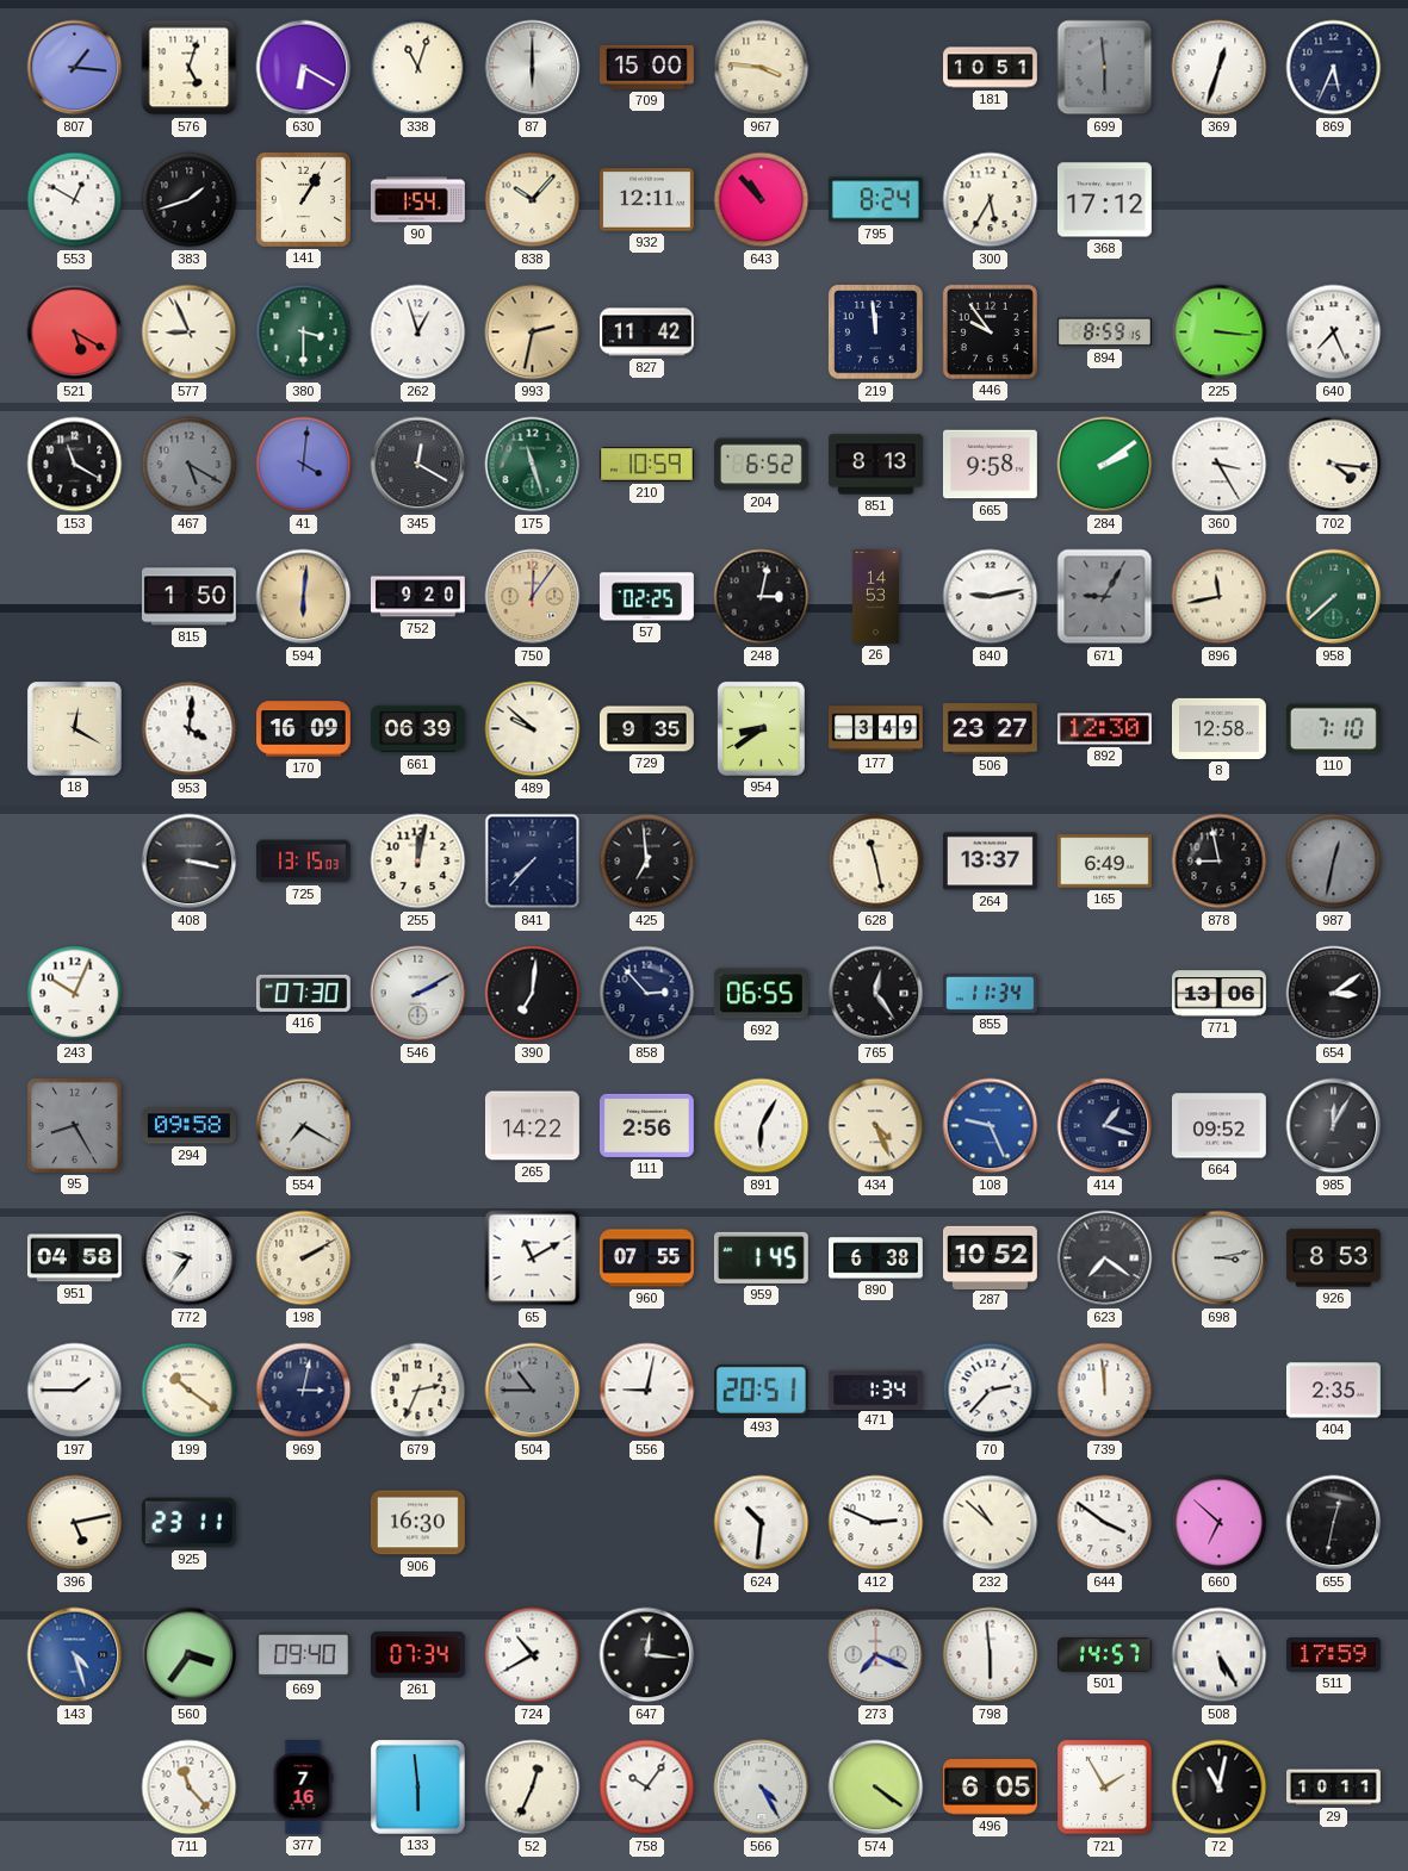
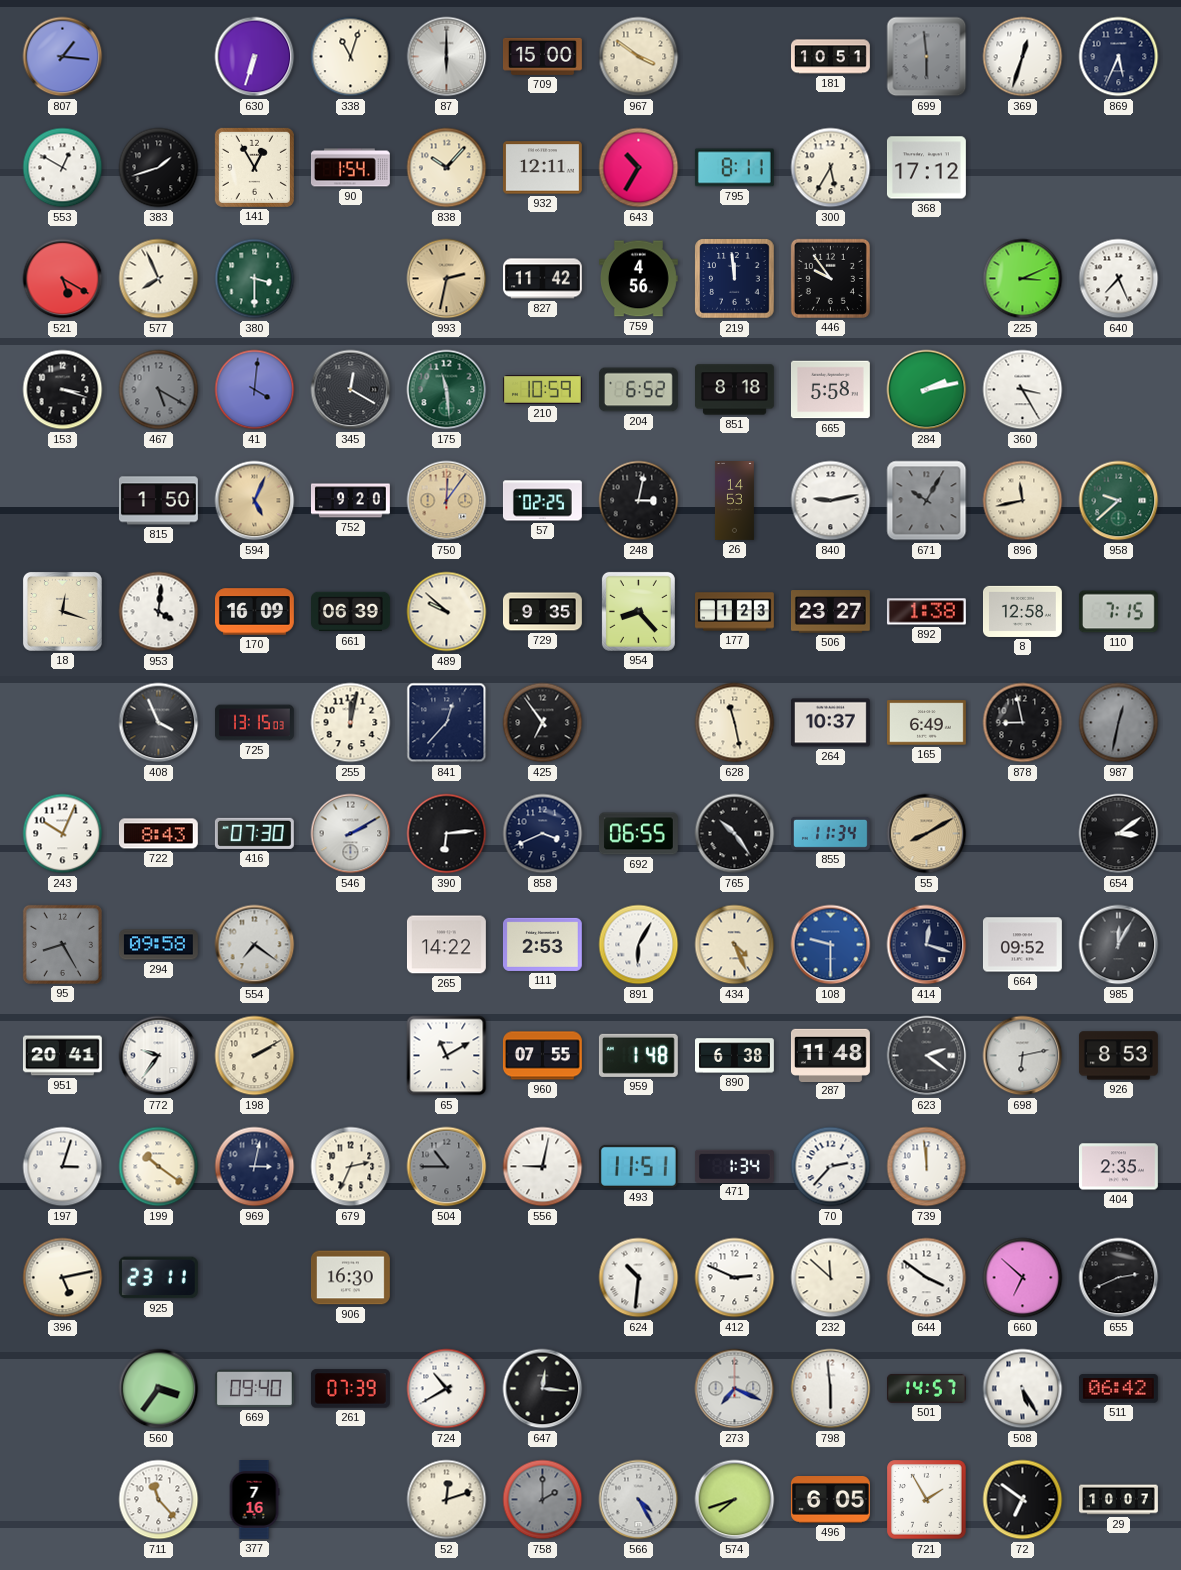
576: 5:03 -> none (190, 68)
630: 6:20 -> 6:33 (255, 57)
967: 3:46 -> 3:51 (639, 57)
141: 1:05 -> 12:55 (254, 167)
643: 10:53 -> 10:35 (639, 168)
795: 8:24 -> 8:11 (734, 168)
577: 8:56 -> 7:56 (159, 279)
262: 12:57 -> none (418, 332)
759: none -> 4:56 (638, 279)
894: 8:59 -> none (1104, 332)
225: 3:16 -> 3:11 (1023, 279)
153: 11:20 -> 3:18 (63, 390)
175: 11:27 -> 11:29 (447, 390)
851: 8:13 -> 8:18 (735, 390)
665: 9:58 -> 5:58 (830, 390)
284: 2:09 -> 2:13 (927, 390)
702: 4:16 -> none (1334, 465)
594: 6:01 -> 5:04 (255, 501)
671: 9:05 -> 10:05 (927, 501)
958: 7:38 -> 9:38 (1119, 501)
18: 12:20 -> 12:18 (62, 611)
954: 8:39 -> 8:23 (638, 611)
177: 3:49 -> 1:23 (735, 612)
892: 12:30 -> 1:38 (926, 612)
110: 7:10 -> 7:15 (1118, 612)
408: 3:17 -> 3:56 (159, 723)
841: 7:37 -> 12:37 (447, 723)
425: 6:59 -> 6:54 (543, 723)
264: 13:37 -> 10:37 (831, 723)
722: none -> 8:43 (158, 834)
390: 7:01 -> 6:14 (447, 834)
858: 2:53 -> 3:41 (543, 834)
765: 12:24 -> 10:24 (735, 834)
55: none -> 8:10 (927, 834)
771: 13:06 -> none (1220, 994)
554: 7:20 -> 7:21 (255, 945)
111: 2:56 -> 2:53 (542, 944)
108: 9:26 -> 9:30 (831, 945)
414: 1:18 -> 12:18 (927, 945)
951: 04:58 -> 20:41 (62, 1056)
959: 1:45 -> 1:48 (638, 1055)
287: 10:52 -> 11:48 (830, 1055)
623: 7:21 -> 2:21 (927, 1056)
698: 3:13 -> 6:13 (1023, 1056)
197: 1:45 -> 3:03 (63, 1167)
493: 20:51 -> 11:51 (638, 1166)
232: 10:52 -> 11:52 (831, 1278)
655: 12:32 -> 2:41 (1119, 1278)
143: 4:27 -> none (75, 1655)
261: 07:34 -> 07:39 (350, 1389)
511: 17:59 -> 06:42 (1118, 1389)
133: 5:59 -> none (417, 1786)
52: 12:34 -> 12:12 (447, 1500)
758: 10:06 -> 2:00 (543, 1500)
758 dial: white -> grey (543, 1500)
574: 4:21 -> 7:42 (735, 1500)
72: 11:02 -> 6:51 (1023, 1500)
29: 10:11 -> 10:07 (1119, 1500)
